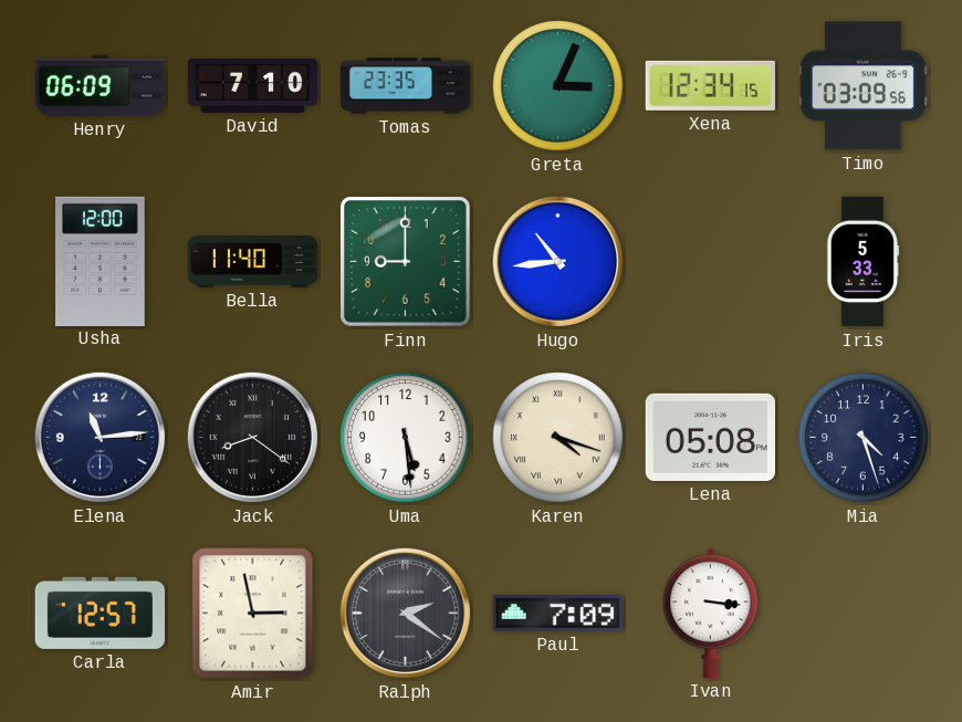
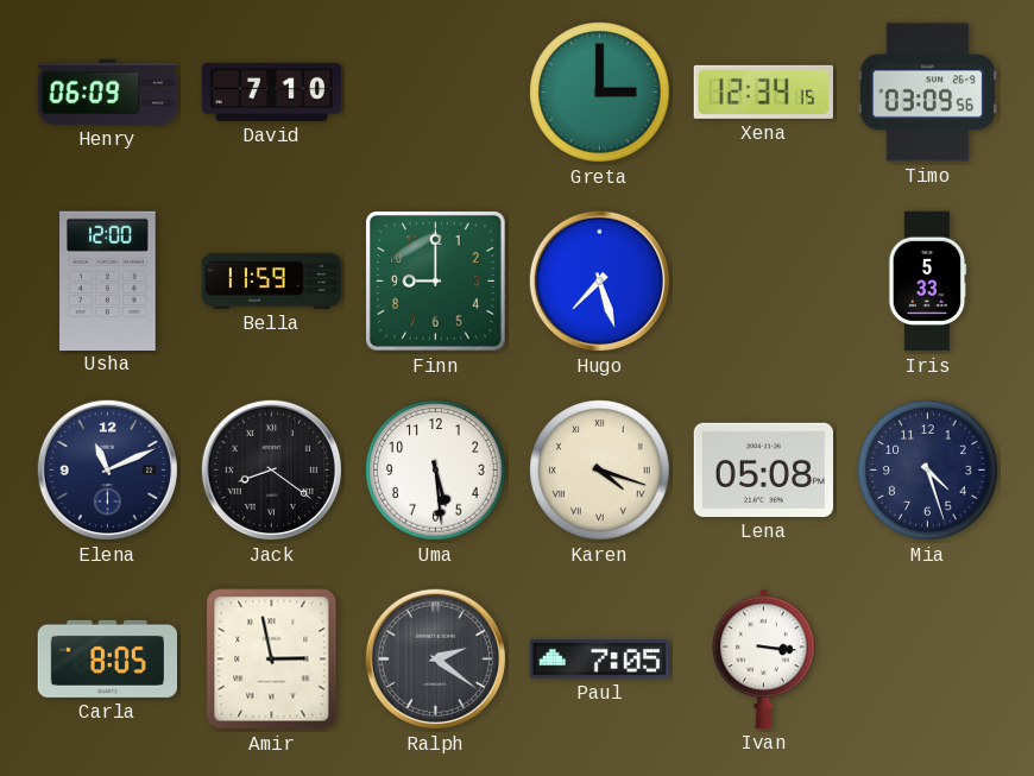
Tomas: 23:35 -> none (406, 86)
Greta: 3:04 -> 3:00 (600, 93)
Bella: 11:40 -> 11:59 (272, 280)
Hugo: 10:44 -> 7:27 (599, 280)
Elena: 11:14 -> 11:11 (107, 469)
Carla: 12:57 -> 8:05 (107, 658)
Paul: 7:09 -> 7:05 (600, 660)
